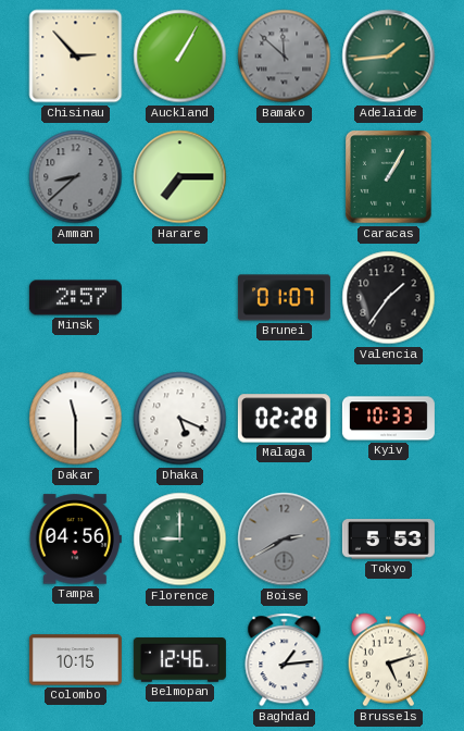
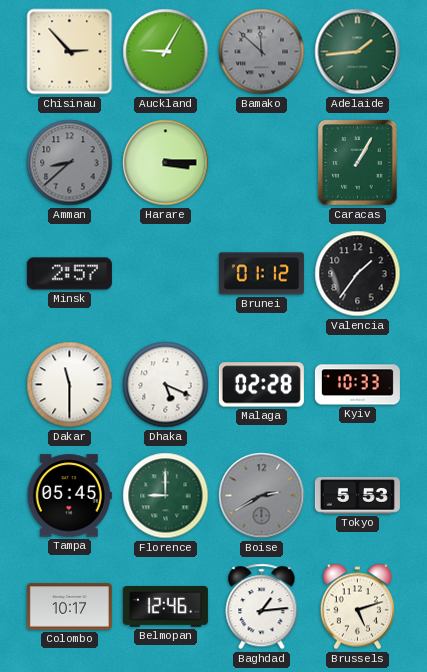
Auckland: 1:05 -> 9:05 (166, 52)
Harare: 7:15 -> 3:15 (166, 163)
Brunei: 01:07 -> 01:12 (261, 274)
Tampa: 04:56 -> 05:45 (69, 496)
Colombo: 10:15 -> 10:17 (69, 607)
